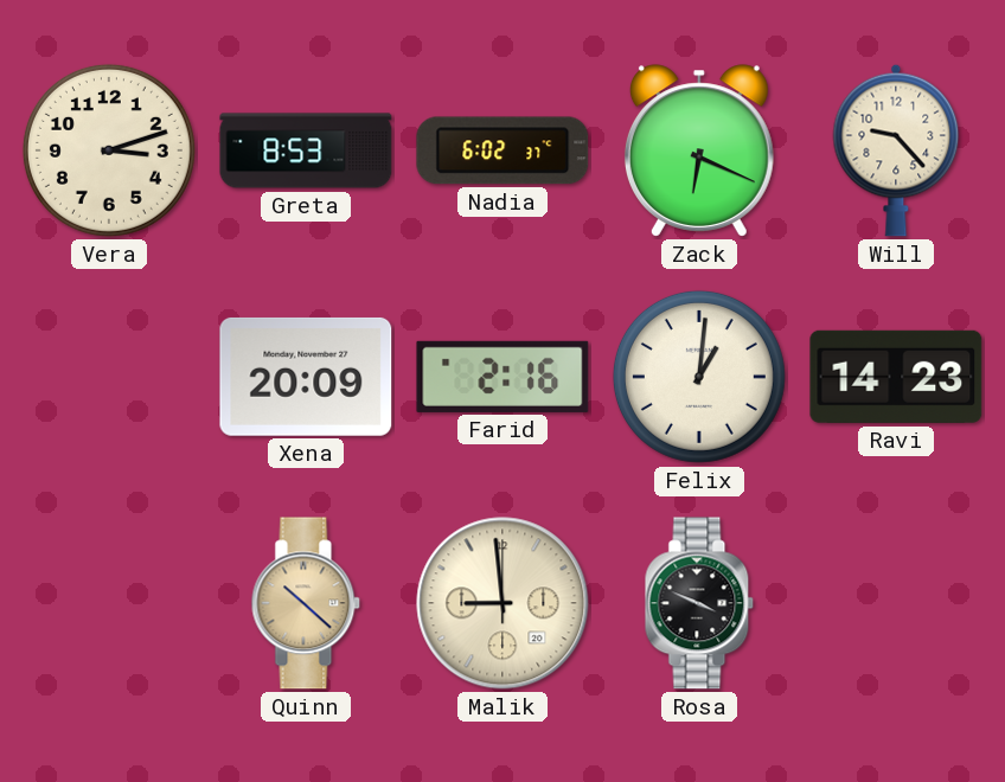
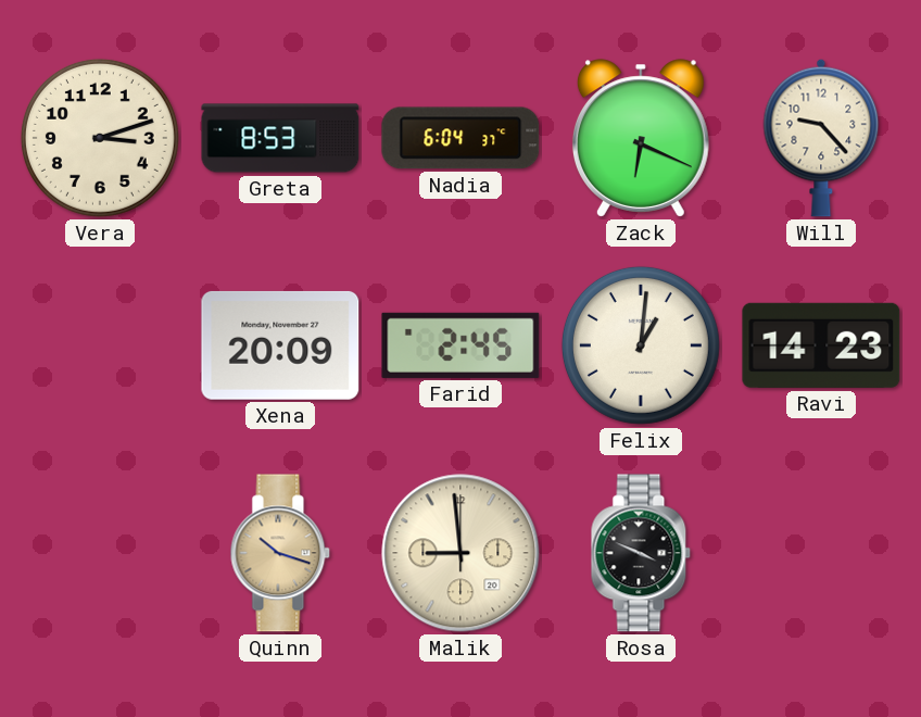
Nadia: 6:02 -> 6:04 (460, 138)
Farid: 2:16 -> 2:45 (460, 345)
Quinn: 10:22 -> 10:18 (280, 553)
